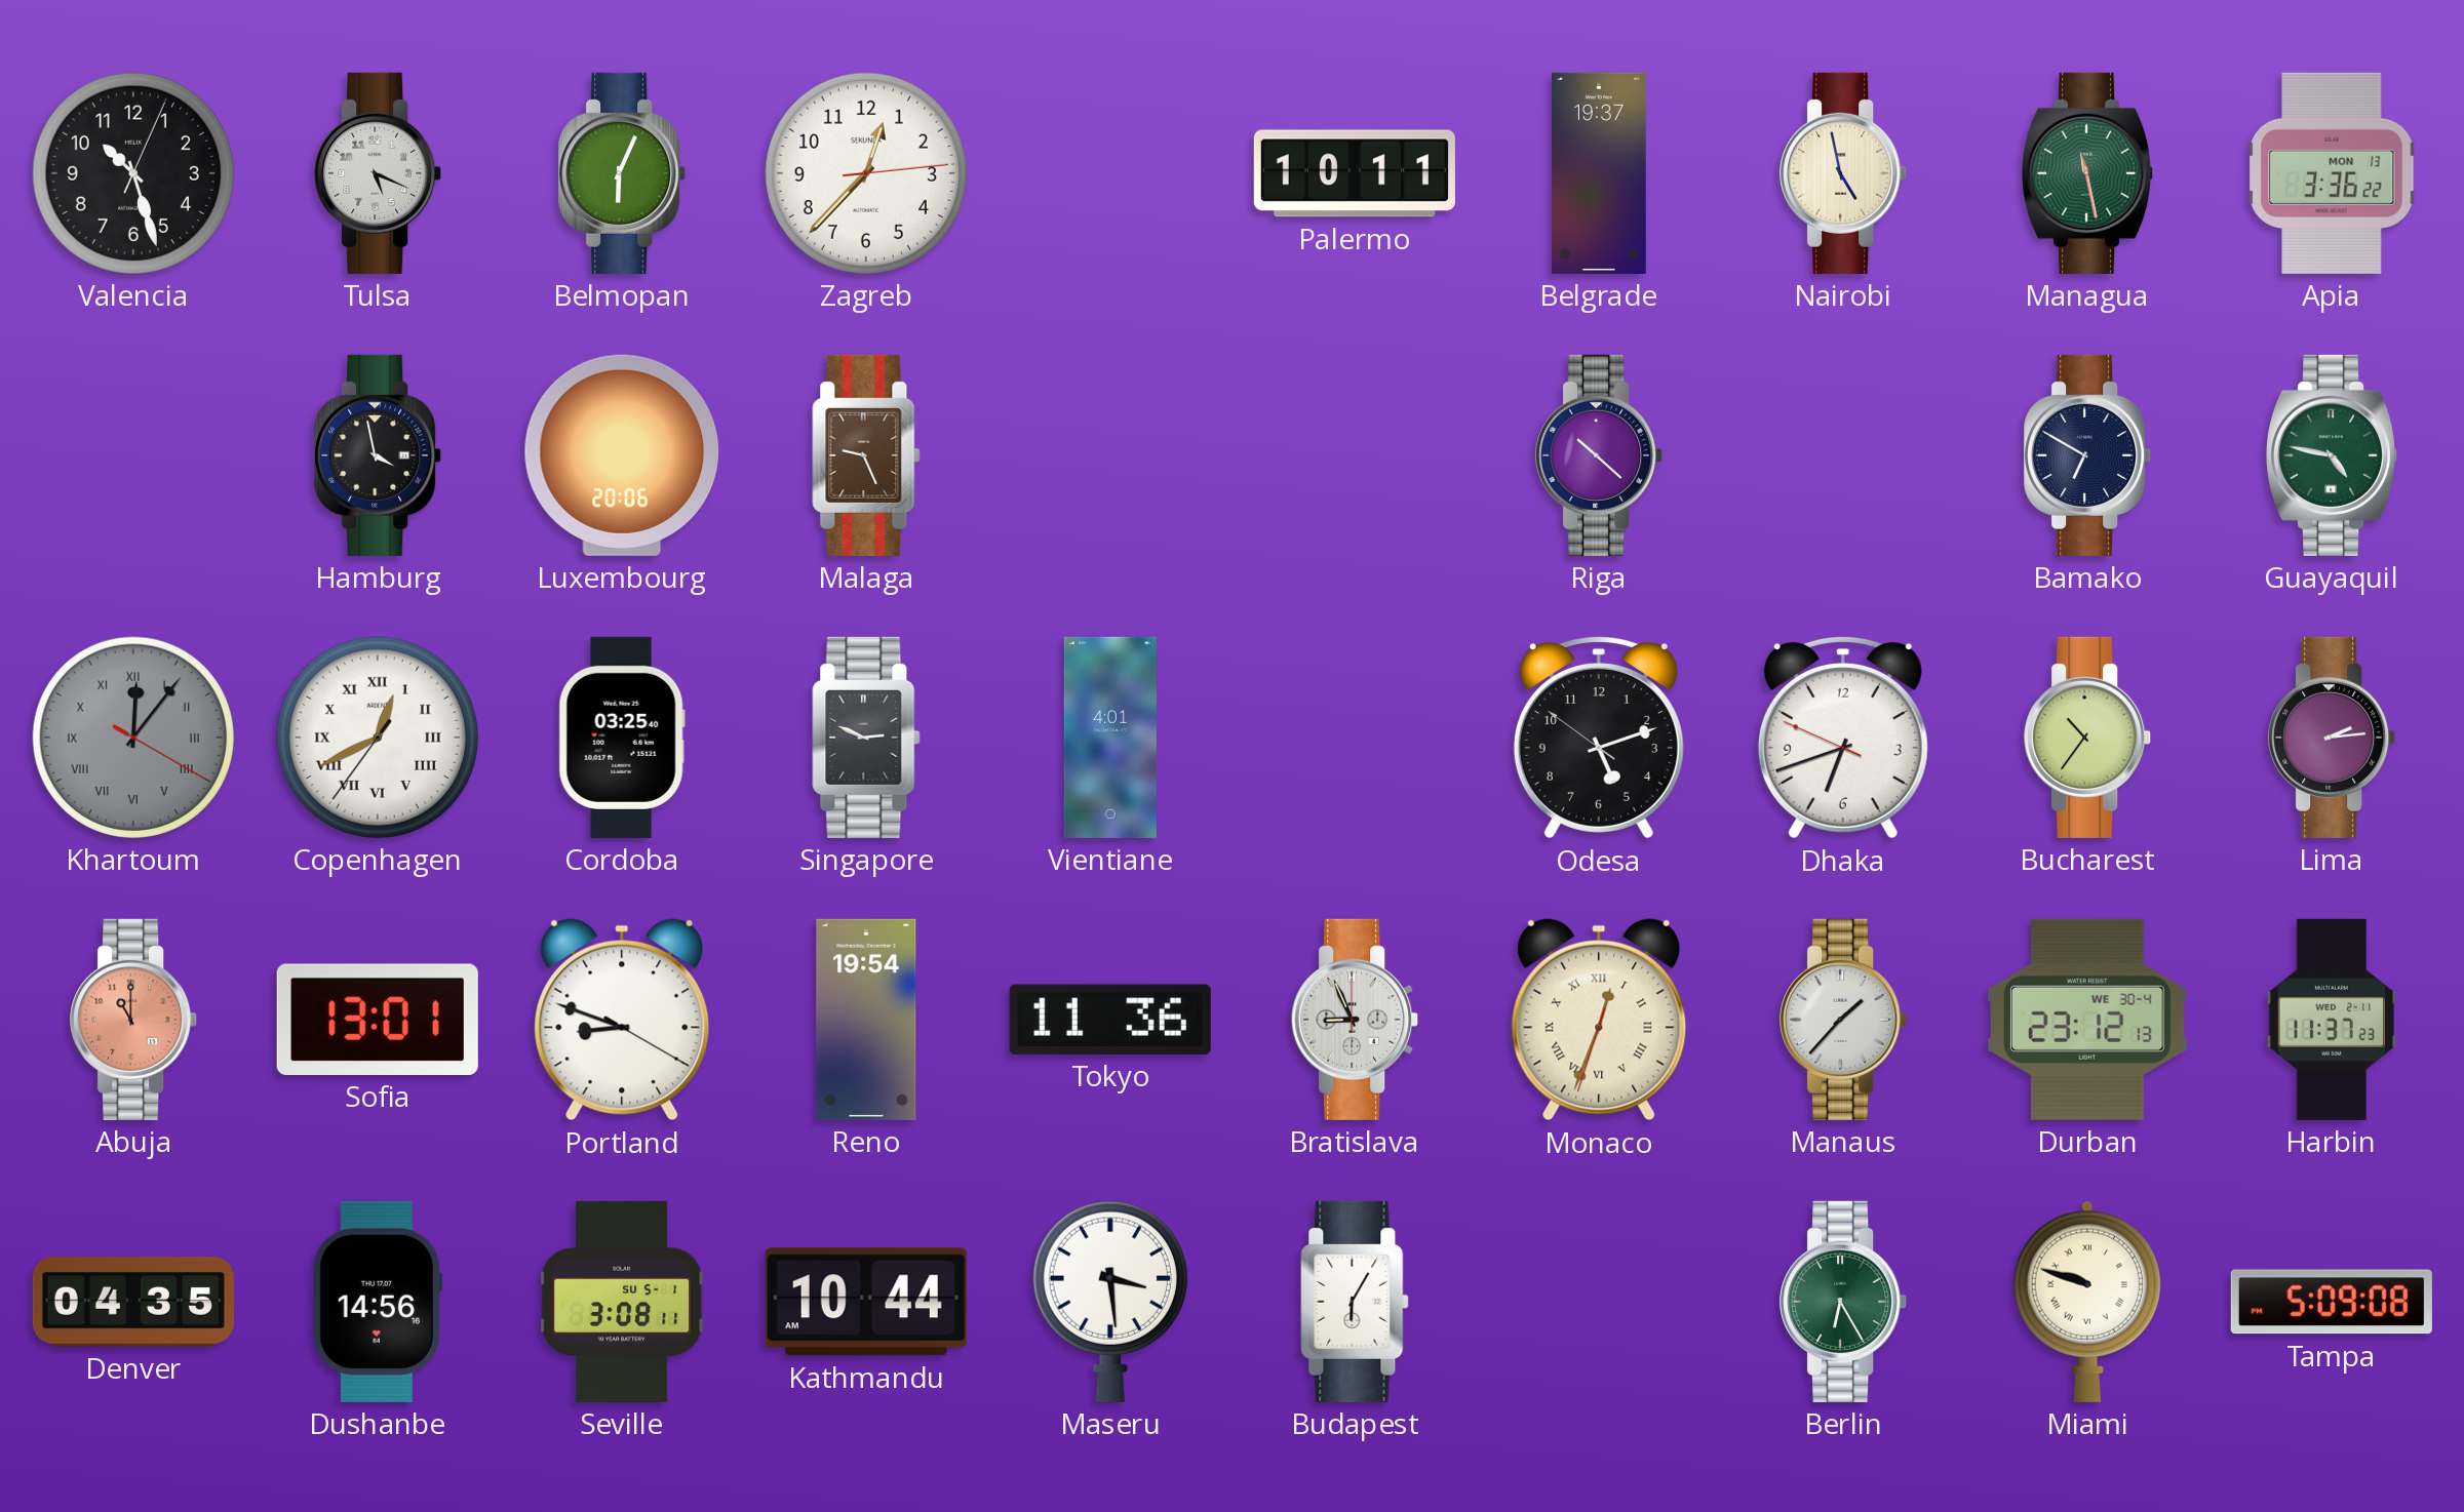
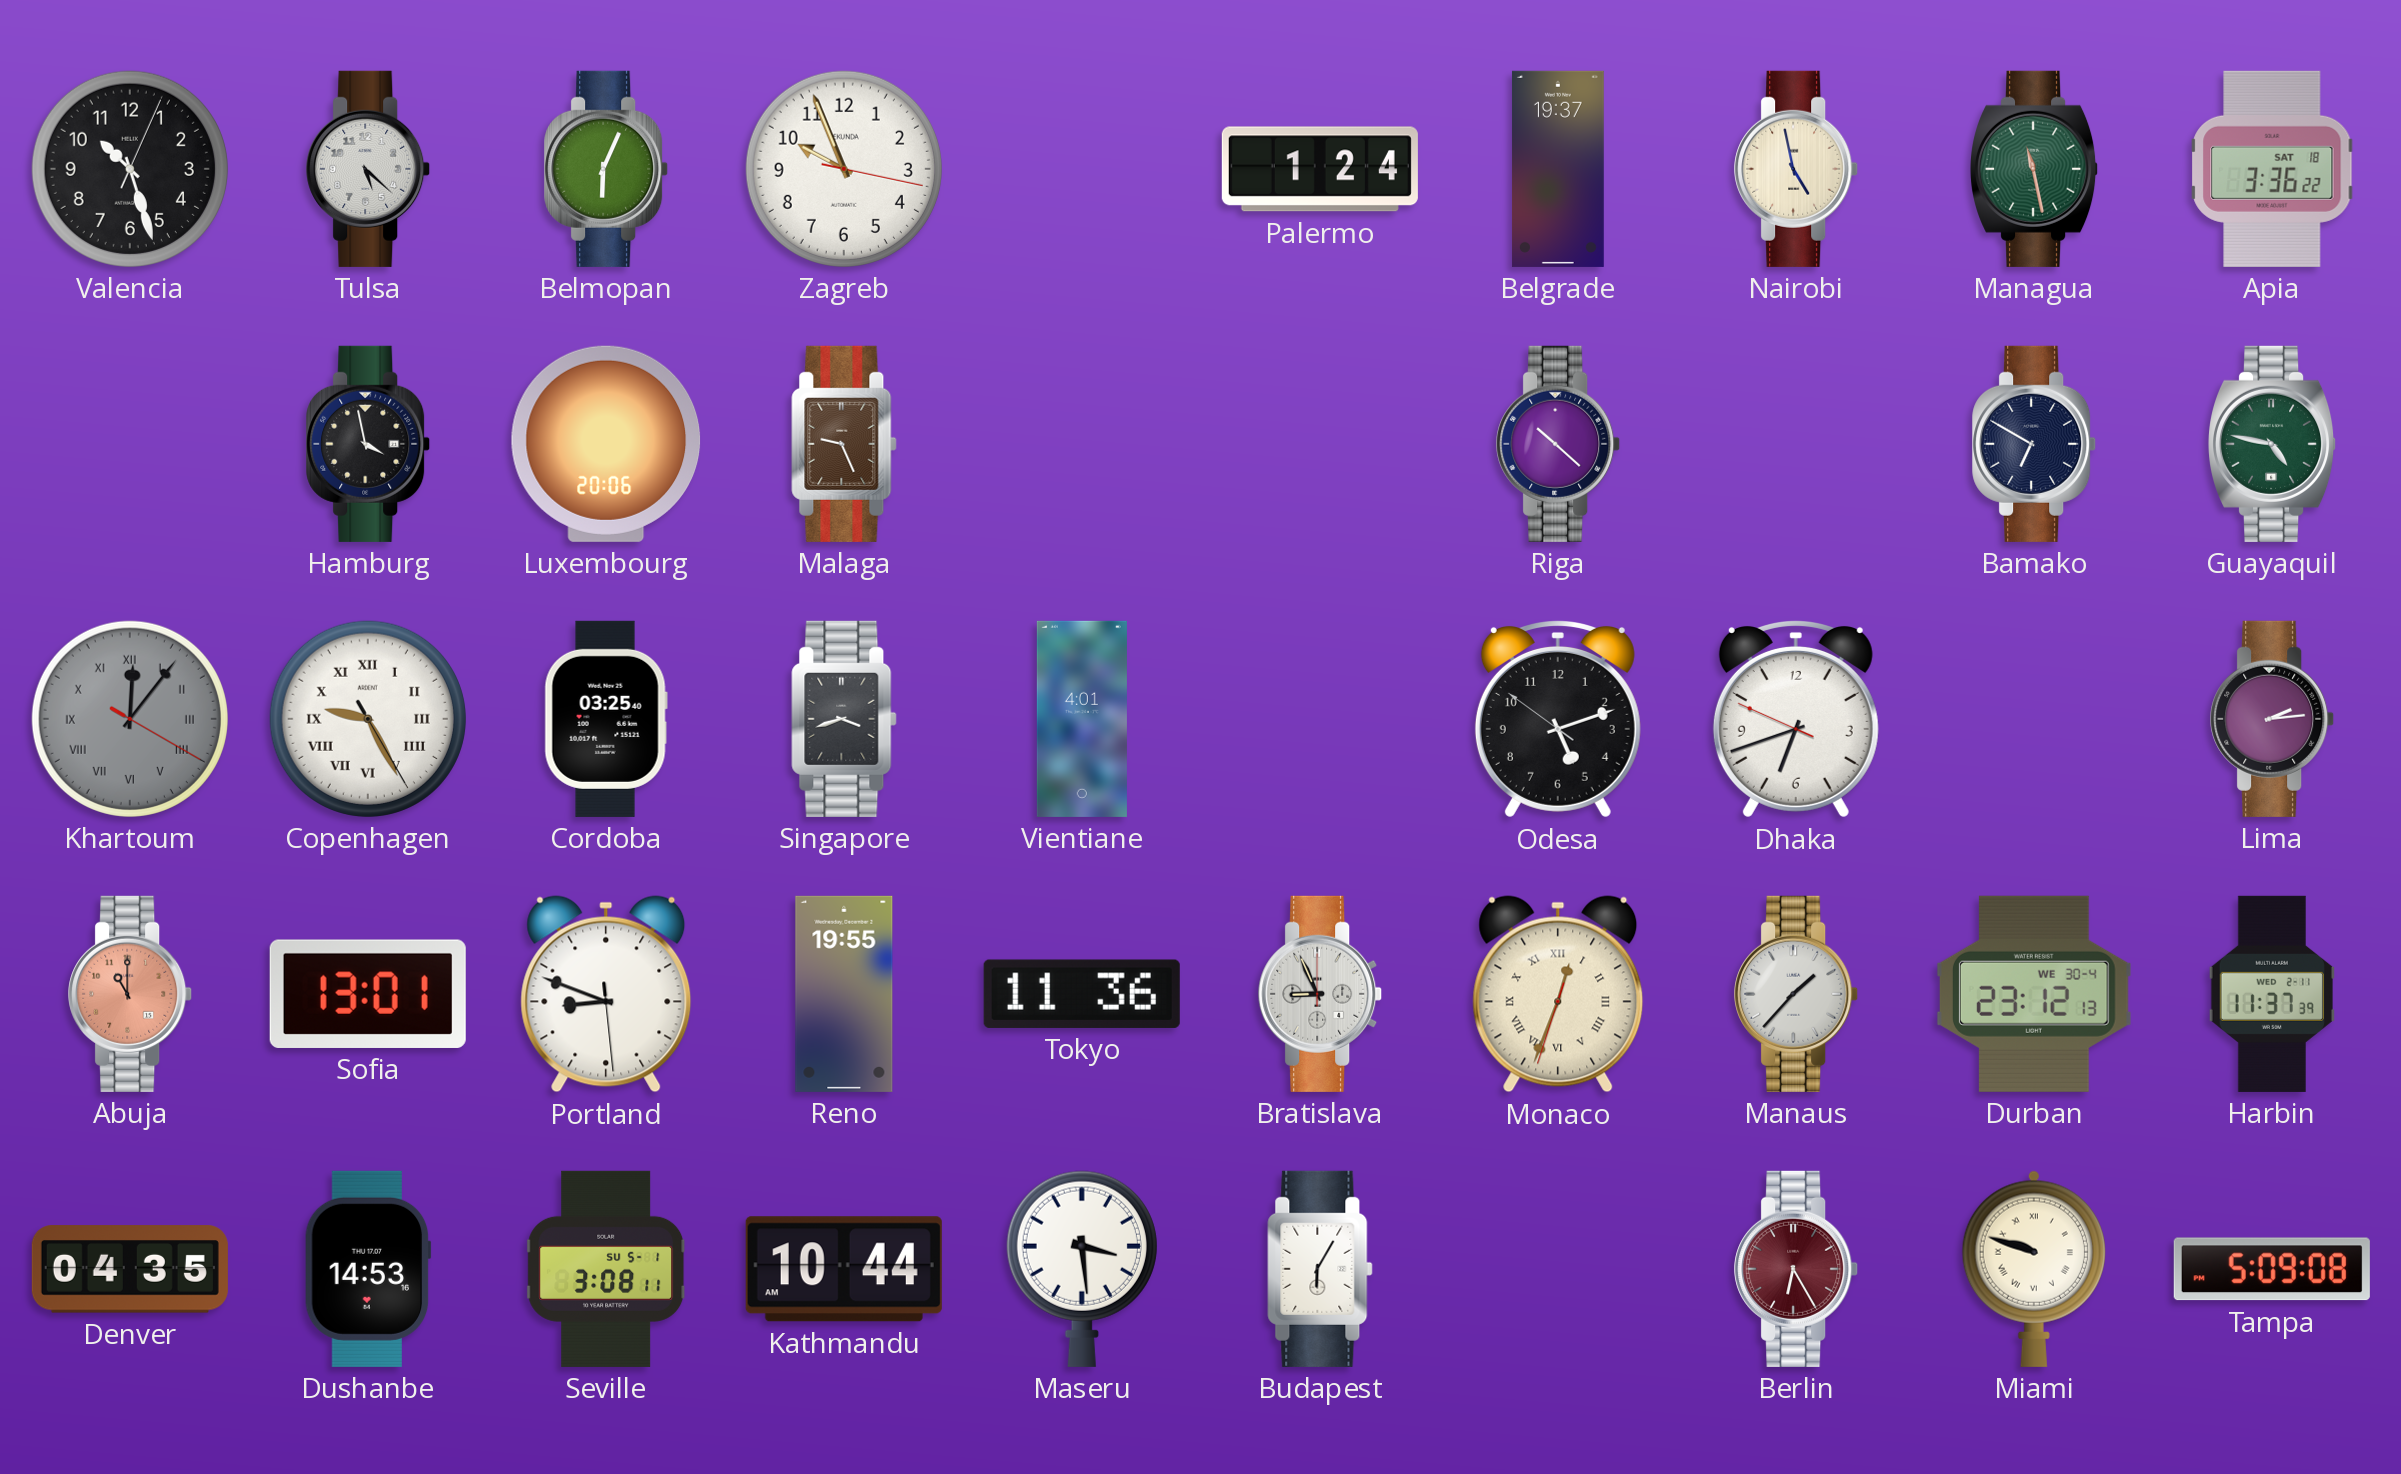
Tulsa: 5:19 -> 5:22 (369, 169)
Zagreb: 12:37 -> 9:56 (844, 169)
Palermo: 10:11 -> 1:24 (1320, 169)
Apia date: MON 13 -> SAT 18 (2272, 169)
Copenhagen: 12:40 -> 9:25 (368, 719)
Singapore: 2:49 -> 3:42 (844, 719)
Bucharest: 10:36 -> none (2088, 738)
Portland: 8:48:20 -> 8:48:29 (606, 994)
Reno: 19:54 -> 19:55 (844, 994)
Harbin: 11:37:23 -> 11:37:39 (2272, 994)
Dushanbe: 14:56 -> 14:53 (368, 1269)
Berlin dial: green -> burgundy (1797, 1269)
